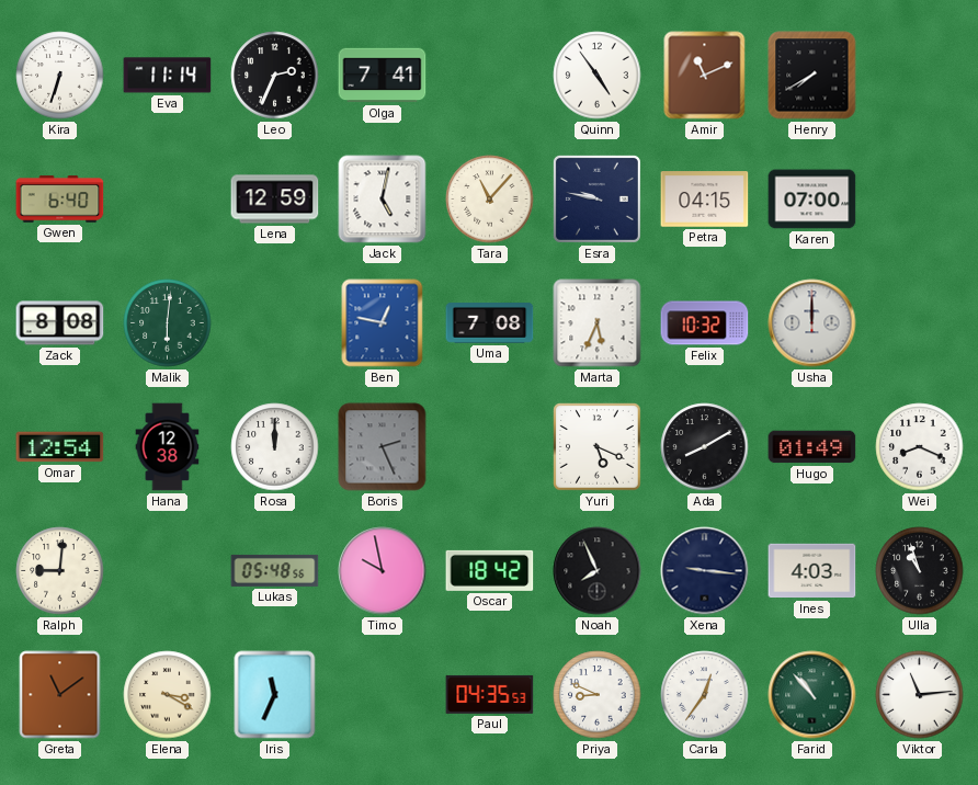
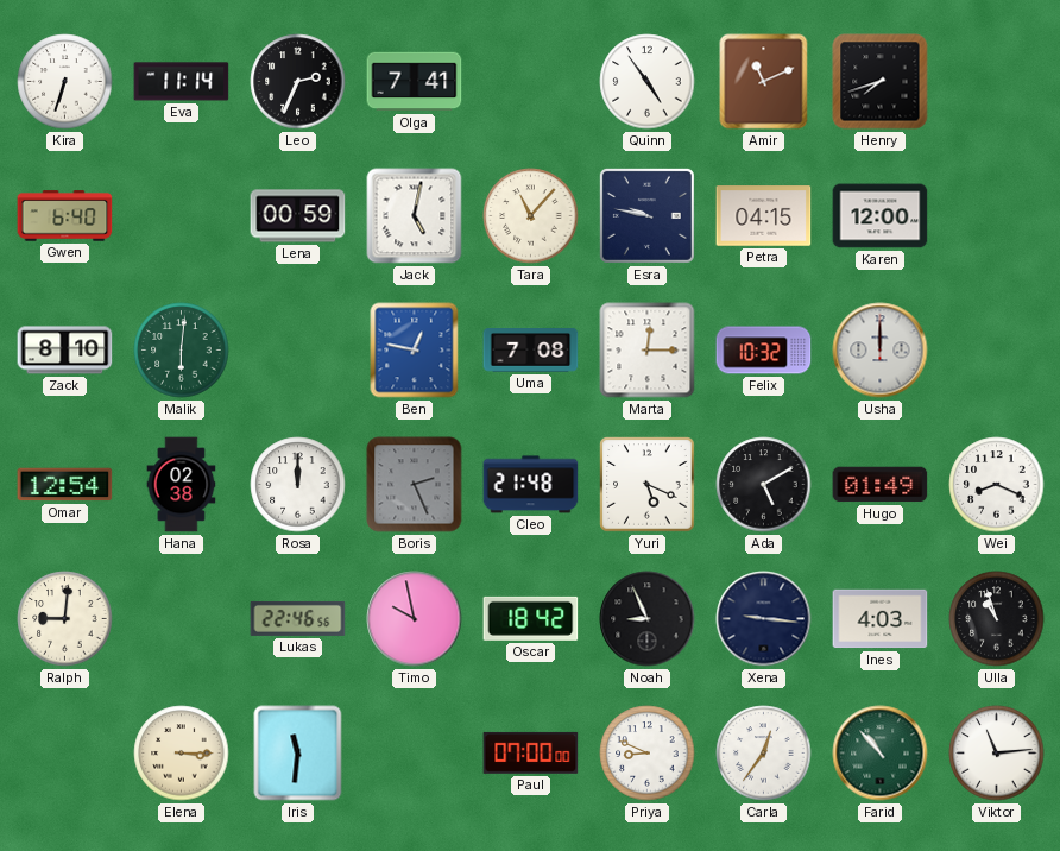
Henry: 7:40 -> 7:42 (881, 82)
Lena: 12:59 -> 00:59 (298, 216)
Karen: 07:00 -> 12:00 (881, 216)
Zack: 8:08 -> 8:10 (65, 351)
Marta: 5:34 -> 12:15 (648, 351)
Hana: 12:38 -> 02:38 (182, 485)
Cleo: none -> 21:48 (531, 485)
Ada: 8:10 -> 5:10 (764, 485)
Lukas: 05:48 -> 22:46 (298, 618)
Noah: 7:56 -> 8:56 (648, 619)
Greta: 11:09 -> none (60, 695)
Elena: 3:20 -> 3:15 (182, 754)
Iris: 11:34 -> 11:31 (298, 754)
Paul: 04:35 -> 07:00 (531, 752)
